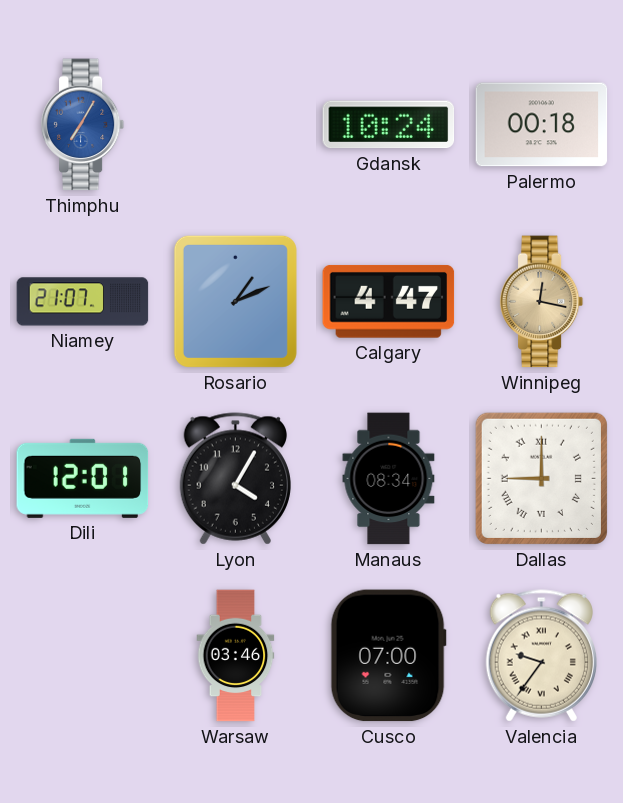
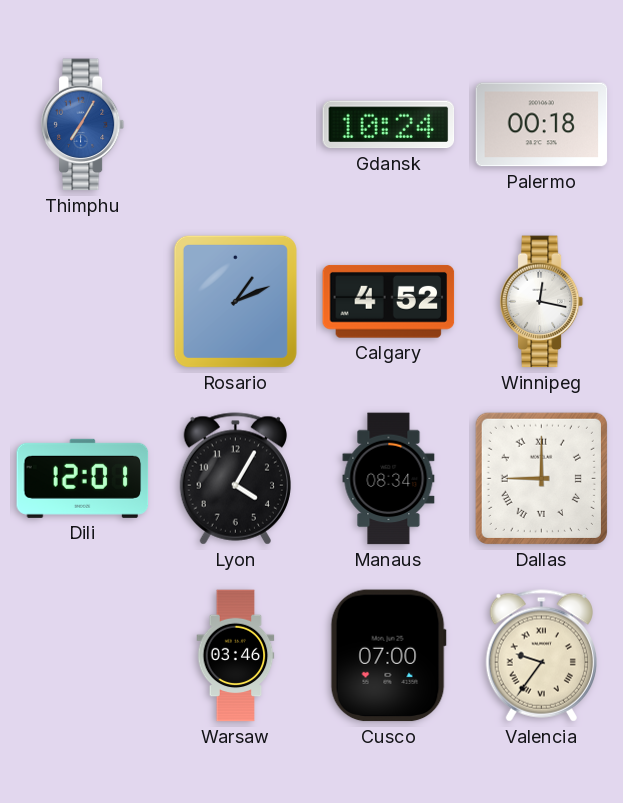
Niamey: 21:07 -> none (83, 302)
Calgary: 4:47 -> 4:52 (389, 302)
Winnipeg dial: champagne -> white (542, 302)
